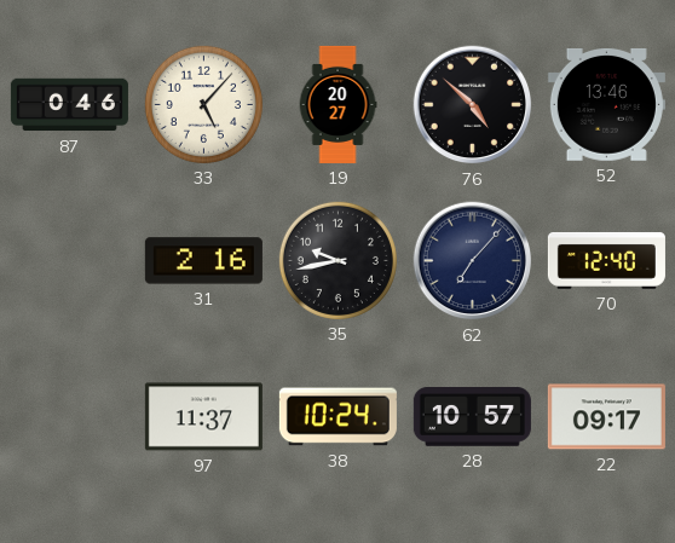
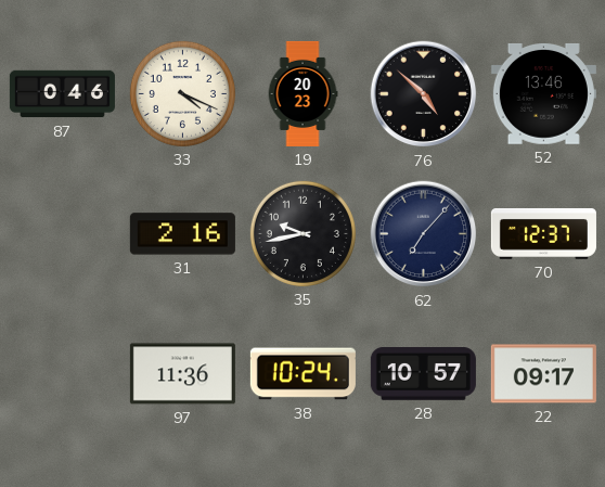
33: 5:07 -> 4:19 (182, 93)
19: 20:27 -> 20:23 (302, 93)
70: 12:40 -> 12:37 (543, 233)
97: 11:37 -> 11:36 (182, 374)
